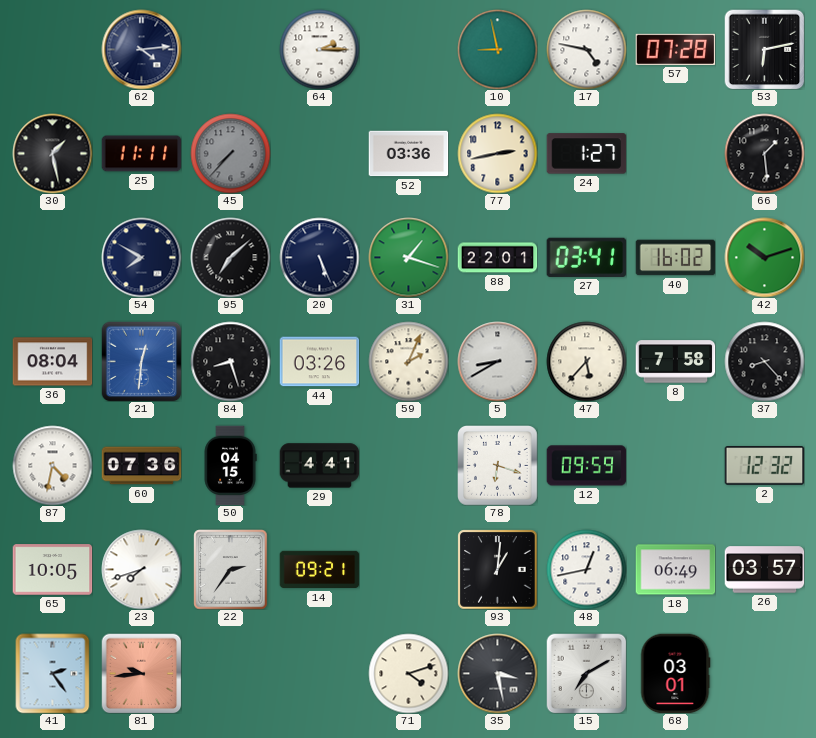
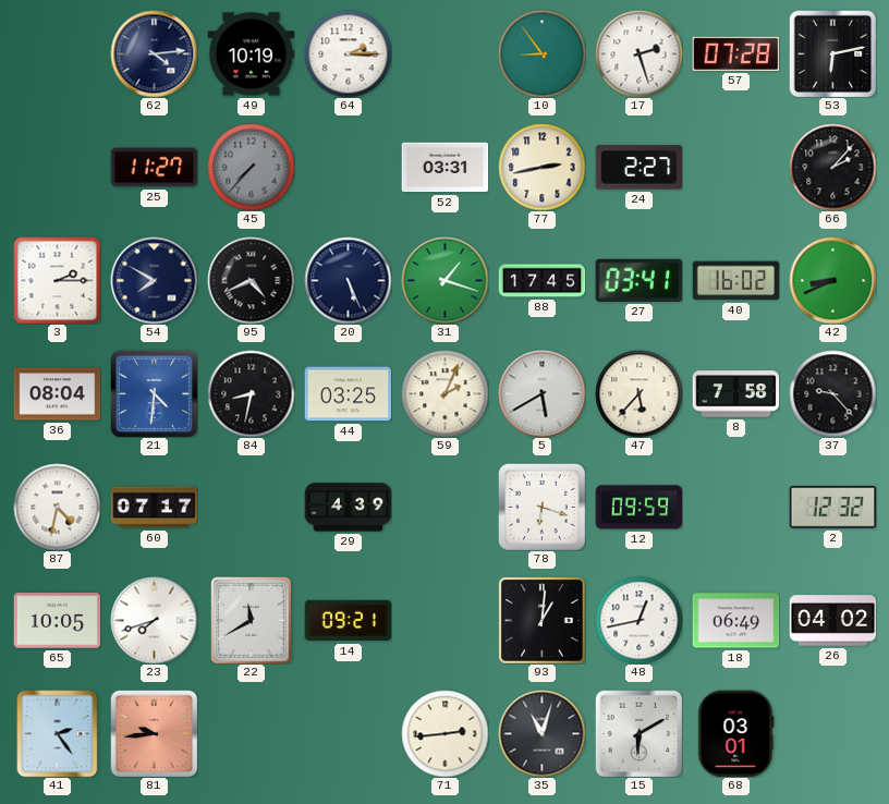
49: none -> 10:19 (251, 54)
10: 8:58 -> 8:54 (541, 53)
17: 4:47 -> 2:27 (638, 53)
30: 1:28 -> none (52, 153)
25: 11:11 -> 11:27 (154, 168)
52: 03:36 -> 03:31 (444, 168)
24: 1:27 -> 2:27 (638, 168)
66: 1:29 -> 2:07 (832, 167)
3: none -> 2:15 (57, 280)
95: 7:08 -> 4:41 (251, 280)
88: 22:01 -> 17:45 (541, 281)
42: 10:12 -> 8:41 (832, 280)
21: 12:31 -> 4:31 (154, 393)
84: 8:27 -> 8:32 (251, 393)
44: 03:26 -> 03:25 (348, 394)
5: 8:40 -> 5:40 (541, 393)
37: 8:23 -> 9:23 (832, 393)
60: 07:36 -> 07:17 (154, 508)
50: 04:15 -> none (230, 465)
29: 4:41 -> 4:39 (348, 508)
22: 2:36 -> 11:40 (252, 620)
26: 03:57 -> 04:02 (832, 621)
71: 4:12 -> 2:44 (444, 733)
35: 3:28 -> 11:03 (541, 733)
15: 7:10 -> 6:10 (638, 733)
